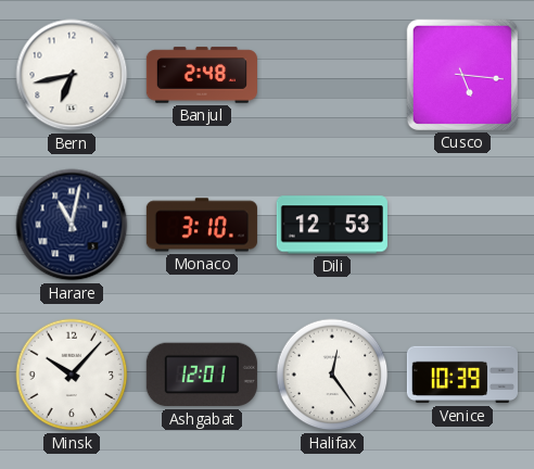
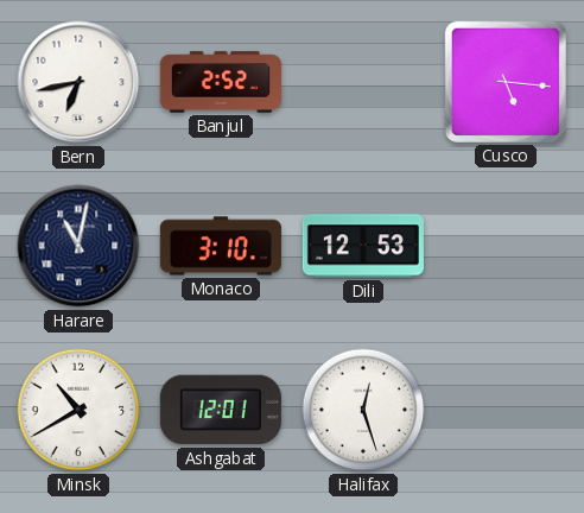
Banjul: 2:48 -> 2:52 (221, 82)
Minsk: 10:07 -> 10:40 (78, 410)
Halifax: 12:24 -> 12:27 (363, 410)
Venice: 10:39 -> none (462, 375)
